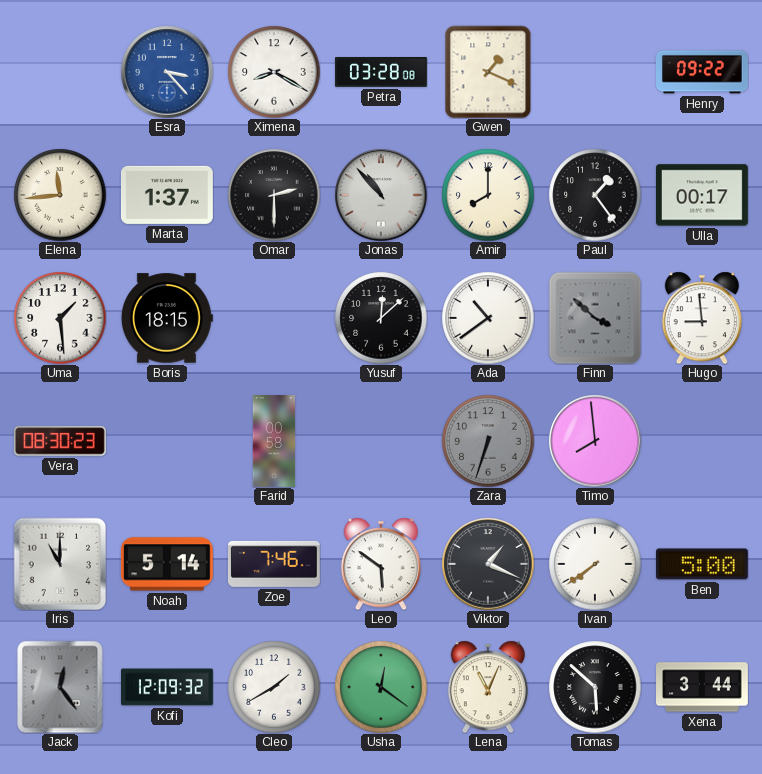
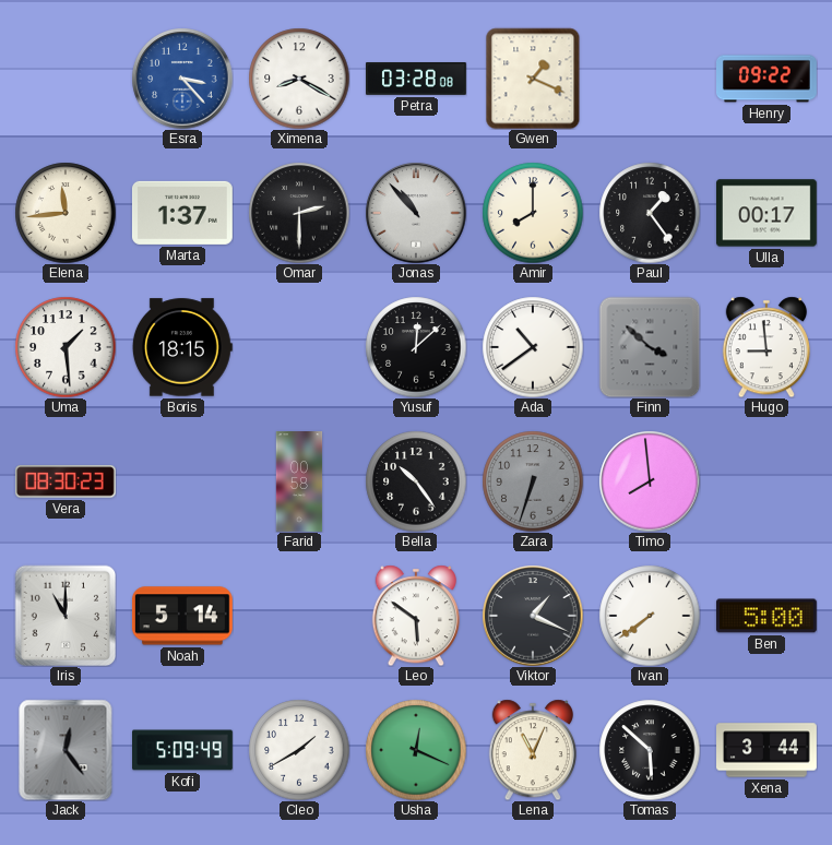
Bella: none -> 10:24 (416, 481)
Zoe: 7:46 -> none (274, 564)
Kofi: 12:09 -> 5:09 (183, 750)
Usha: 12:21 -> 12:19 (416, 750)
